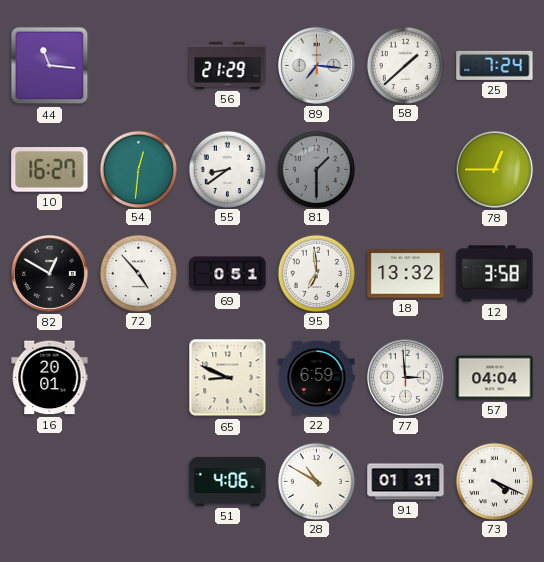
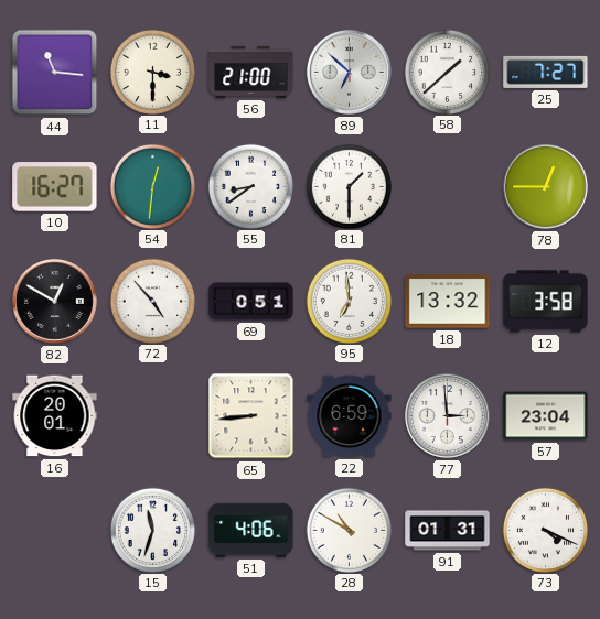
11: none -> 3:30 (152, 72)
56: 21:29 -> 21:00 (251, 72)
89: 7:16 -> 6:52 (349, 72)
25: 7:24 -> 7:27 (546, 72)
81 dial: grey -> white (349, 186)
65: 8:49 -> 8:44 (251, 416)
57: 04:04 -> 23:04 (546, 416)
15: none -> 11:33 (152, 530)
